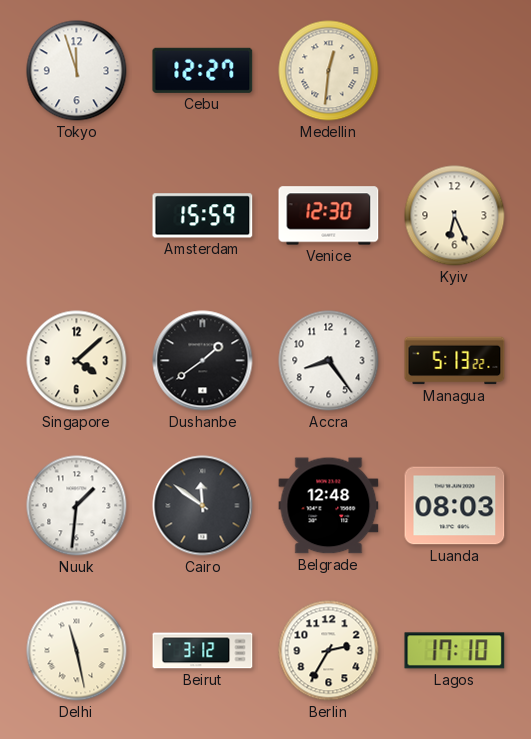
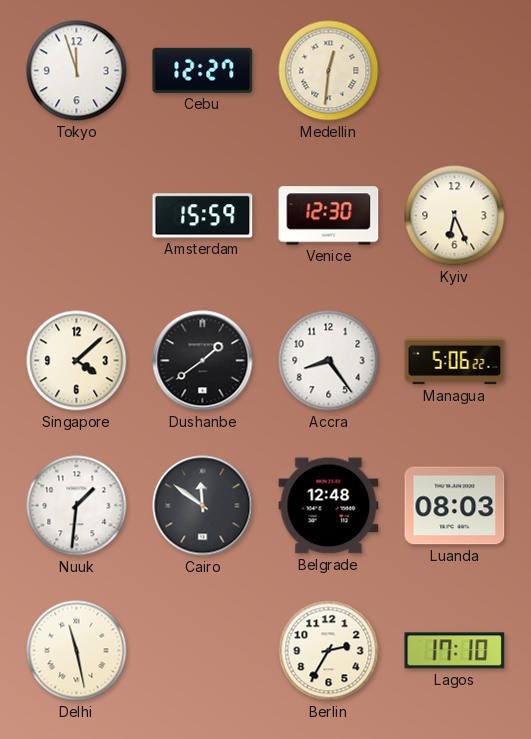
Managua: 5:13 -> 5:06 (455, 361)
Beirut: 3:12 -> none (203, 651)
